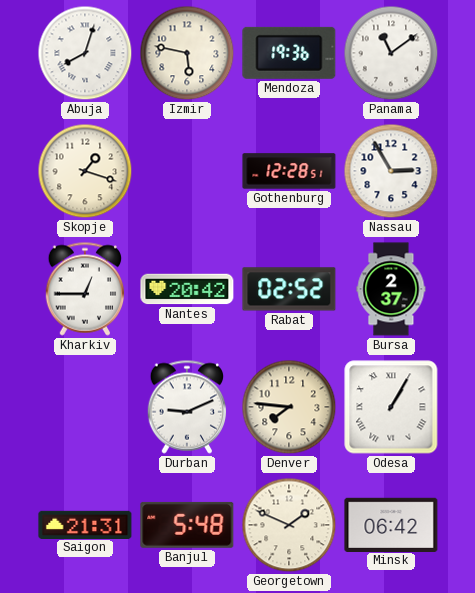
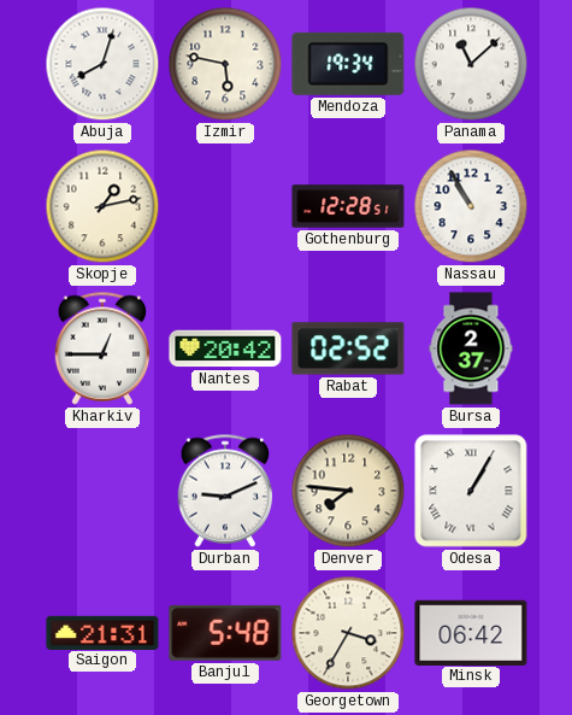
Mendoza: 19:36 -> 19:34 (348, 64)
Panama: 11:09 -> 11:08 (471, 64)
Skopje: 1:18 -> 1:13 (102, 206)
Nassau: 2:55 -> 10:55 (471, 206)
Georgetown: 1:49 -> 3:35 (348, 633)
